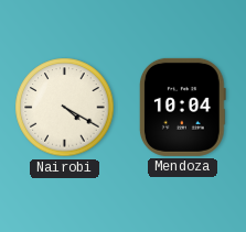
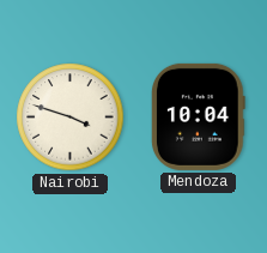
Nairobi: 4:20 -> 3:48 (71, 118)
